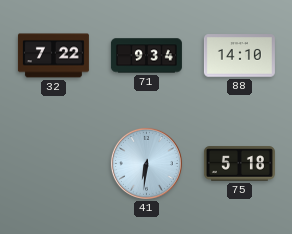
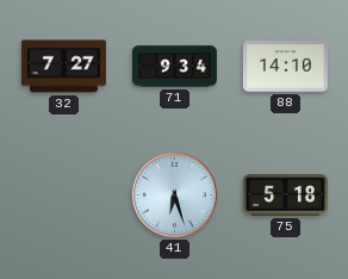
32: 7:22 -> 7:27 (63, 67)
41: 6:31 -> 6:27 (174, 194)
